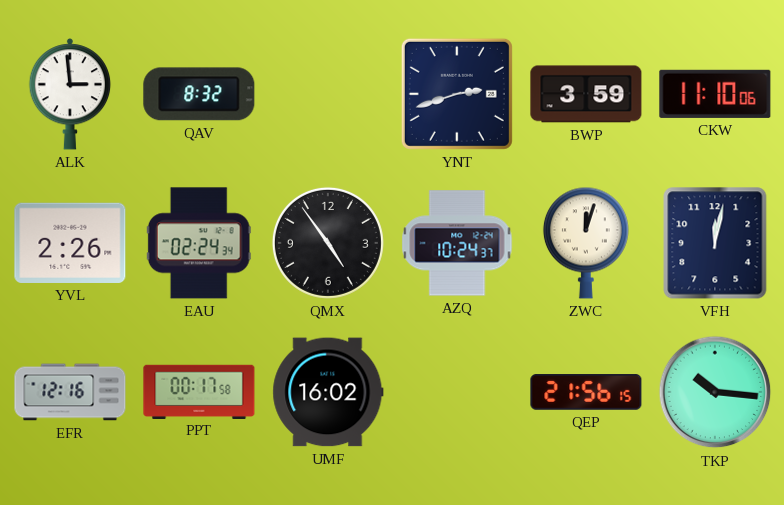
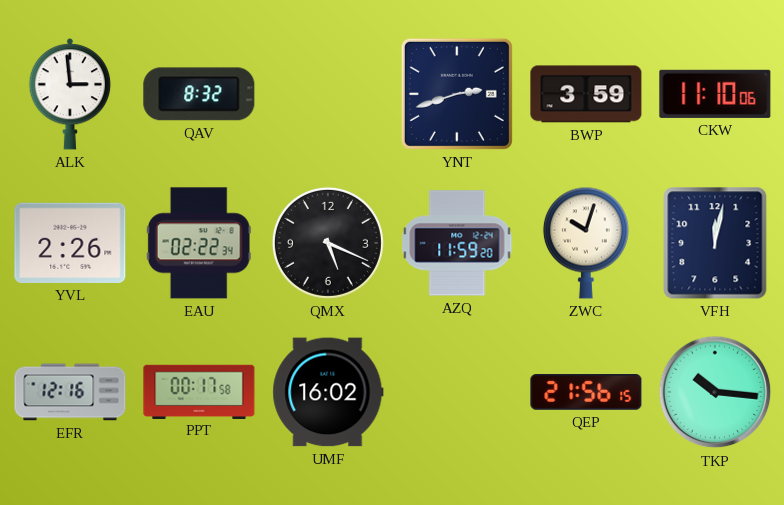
EAU: 02:24 -> 02:22 (199, 243)
QMX: 4:54 -> 5:19 (328, 243)
AZQ: 10:24 -> 11:59 (457, 243)
ZWC: 12:03 -> 10:03 (586, 243)
